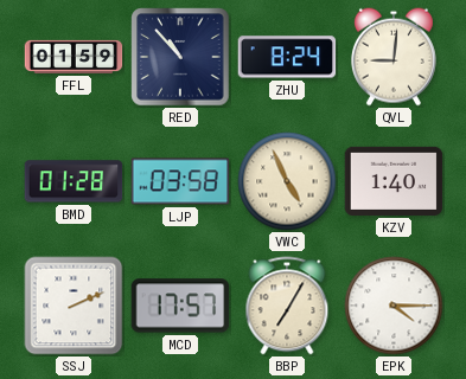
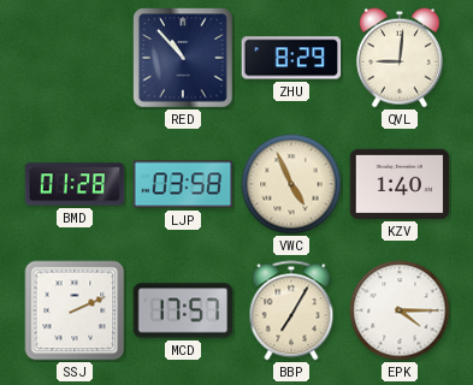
FFL: 01:59 -> none (74, 57)
ZHU: 8:24 -> 8:29 (291, 58)
